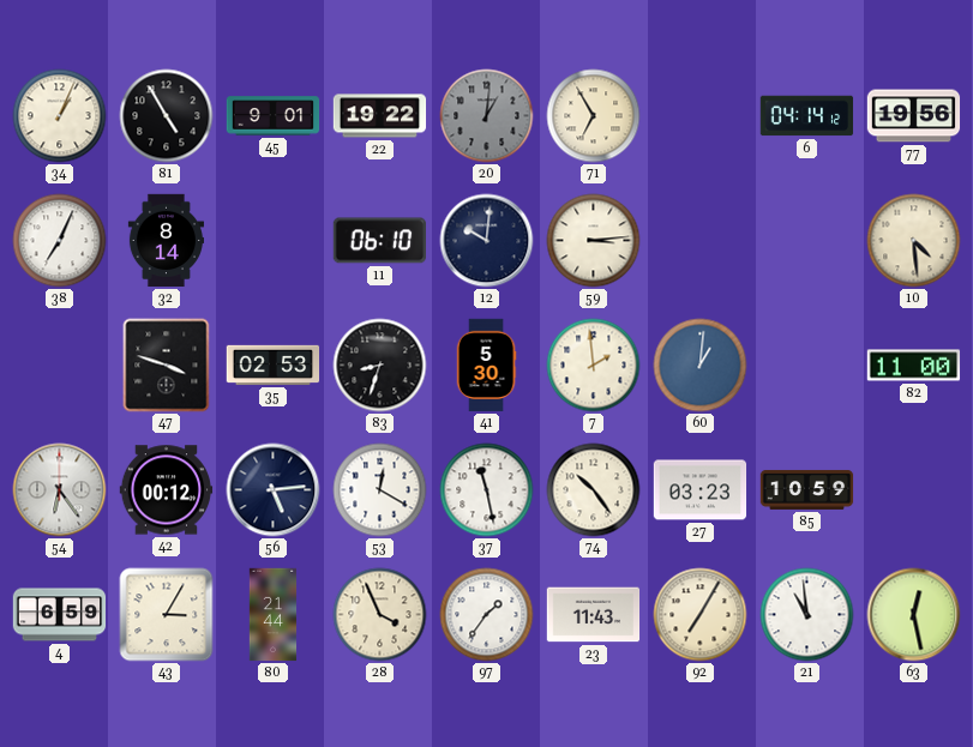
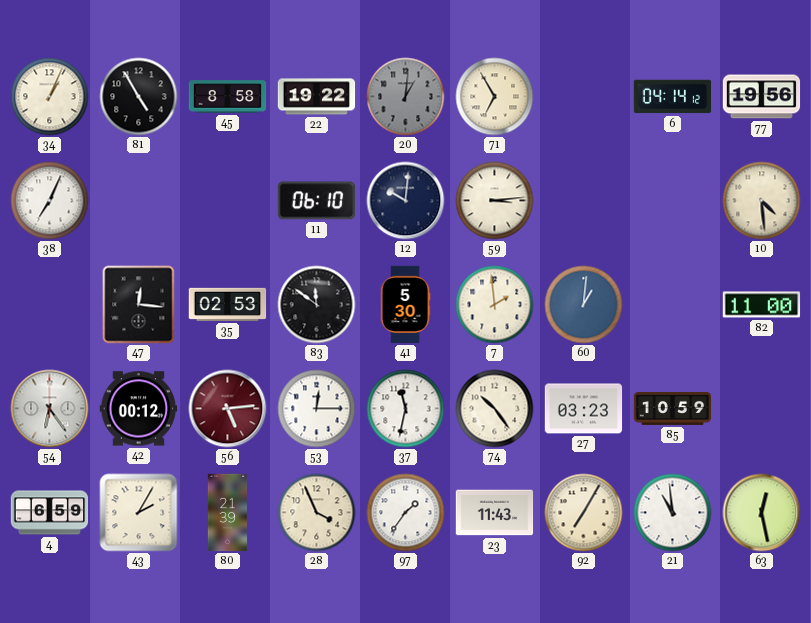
45: 9:01 -> 8:58 (228, 97)
32: 8:14 -> none (166, 241)
47: 3:48 -> 12:16 (139, 305)
83: 8:33 -> 11:51 (317, 305)
56 dial: navy -> burgundy (228, 409)
53: 12:20 -> 12:15 (317, 409)
37: 11:28 -> 11:32 (406, 409)
43: 3:05 -> 2:05 (139, 513)
80: 21:44 -> 21:39 (228, 513)
